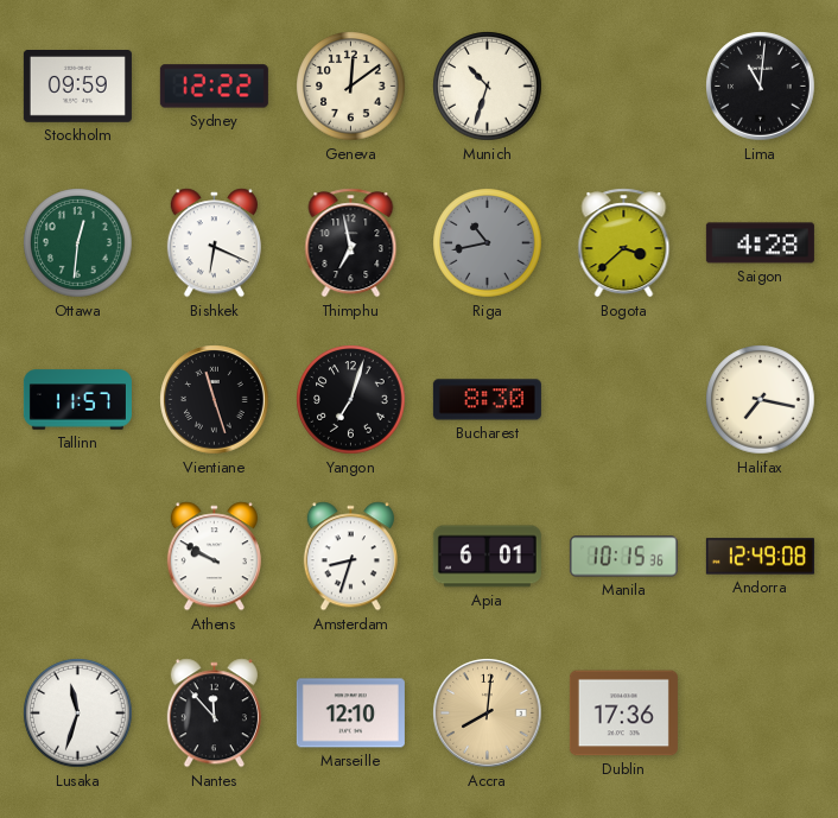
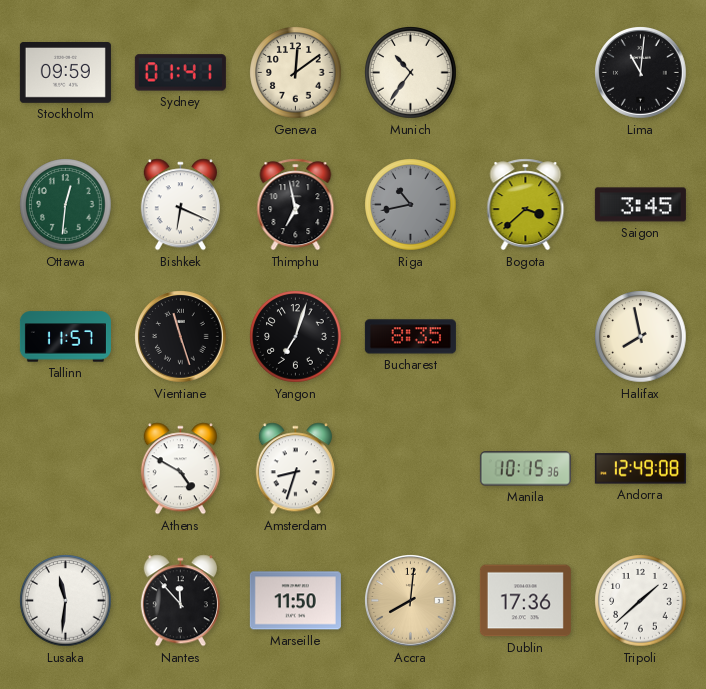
Sydney: 12:22 -> 01:41 (180, 73)
Munich: 10:33 -> 10:36 (411, 73)
Saigon: 4:28 -> 3:45 (640, 205)
Bucharest: 8:30 -> 8:35 (410, 337)
Halifax: 7:17 -> 7:58 (641, 337)
Athens: 9:50 -> 4:50 (180, 469)
Apia: 6:01 -> none (487, 557)
Lusaka: 11:33 -> 11:31 (66, 601)
Marseille: 12:10 -> 11:50 (295, 601)
Tripoli: none -> 1:38 (641, 601)
